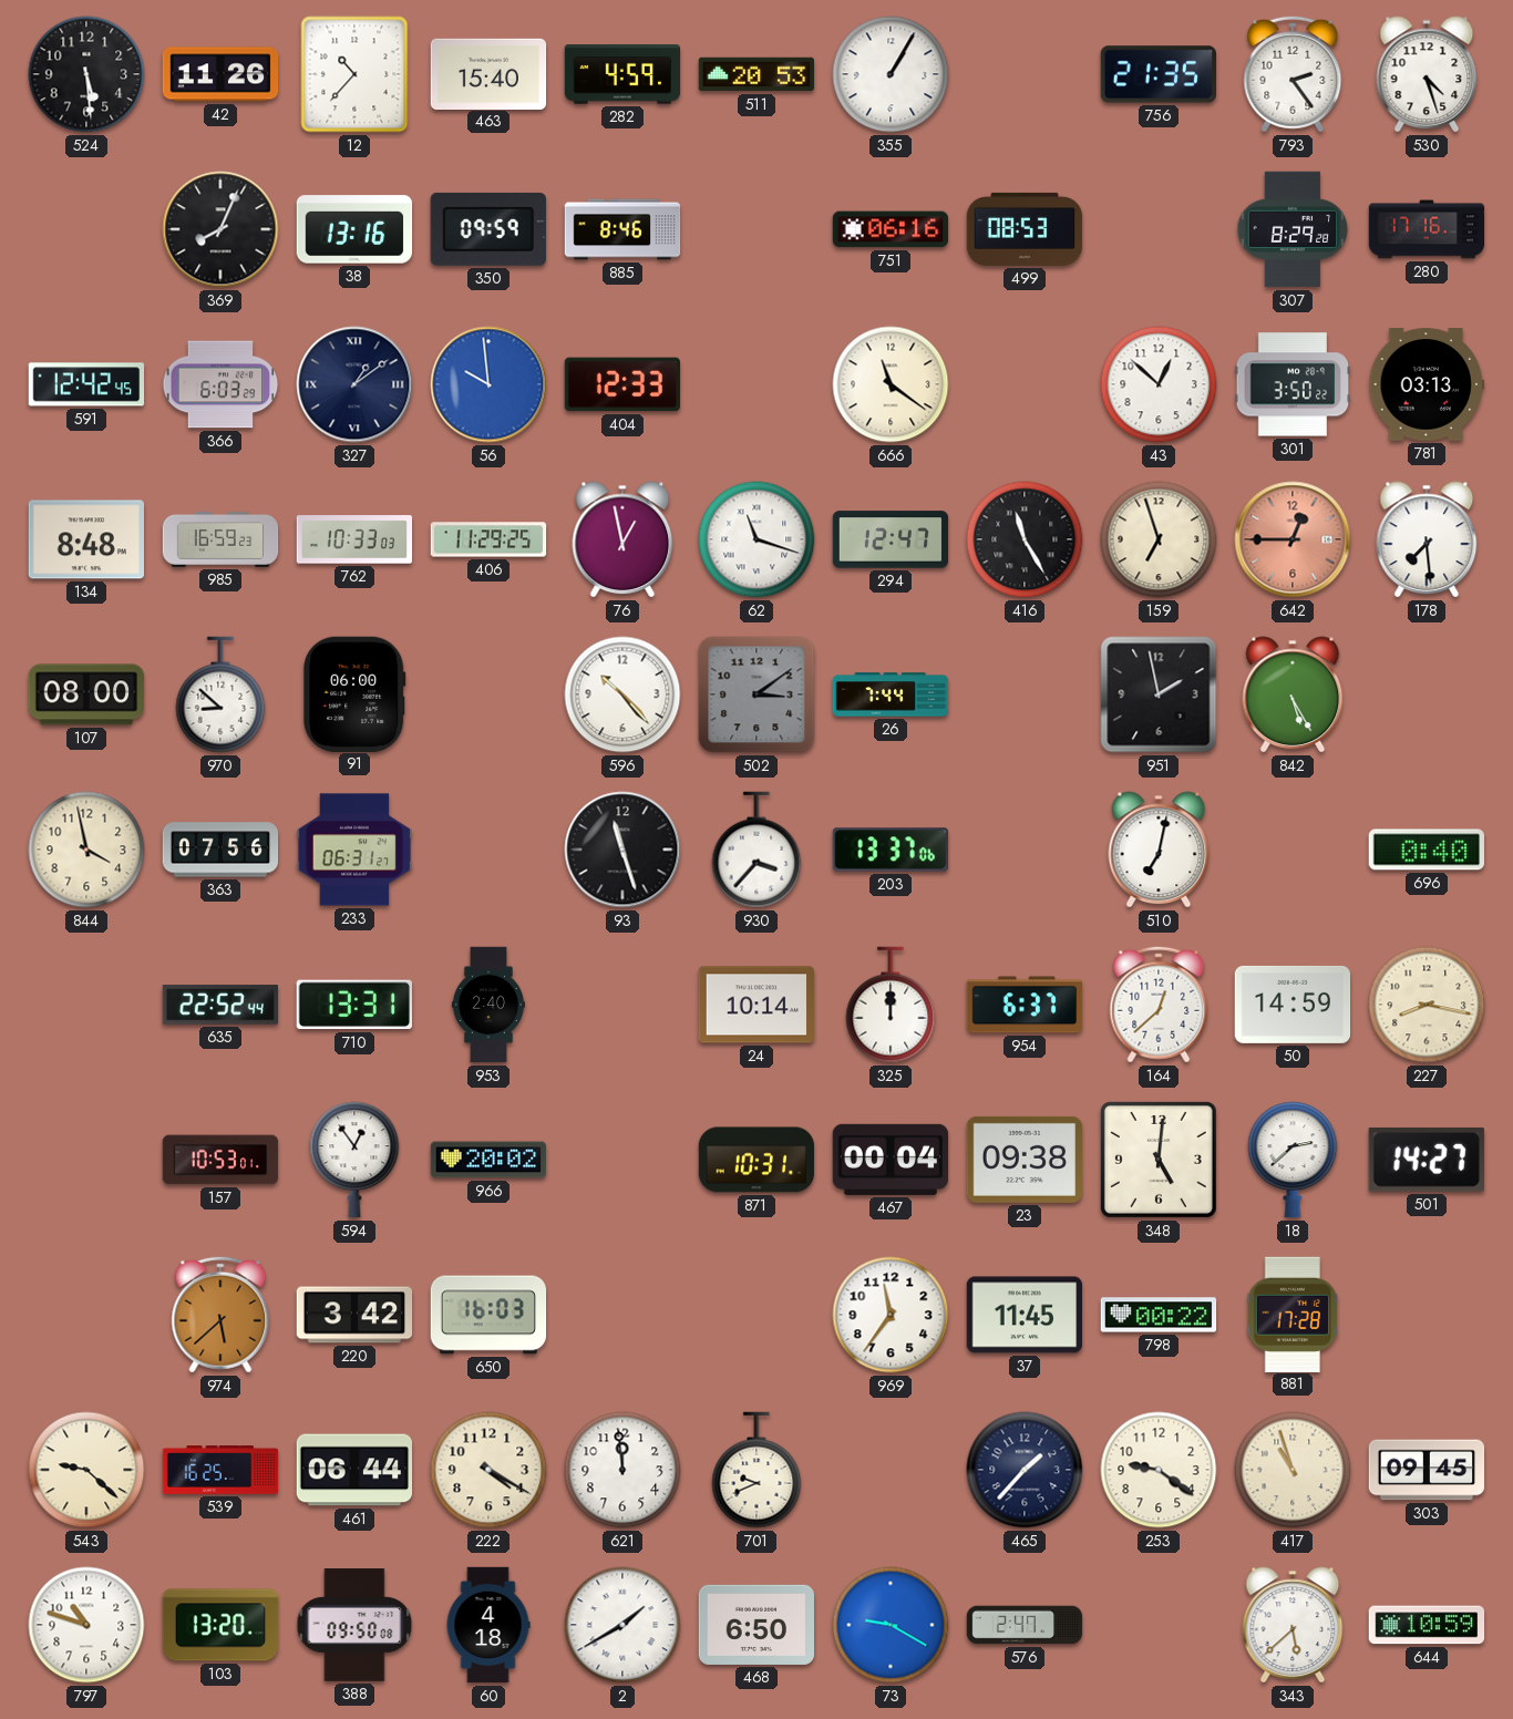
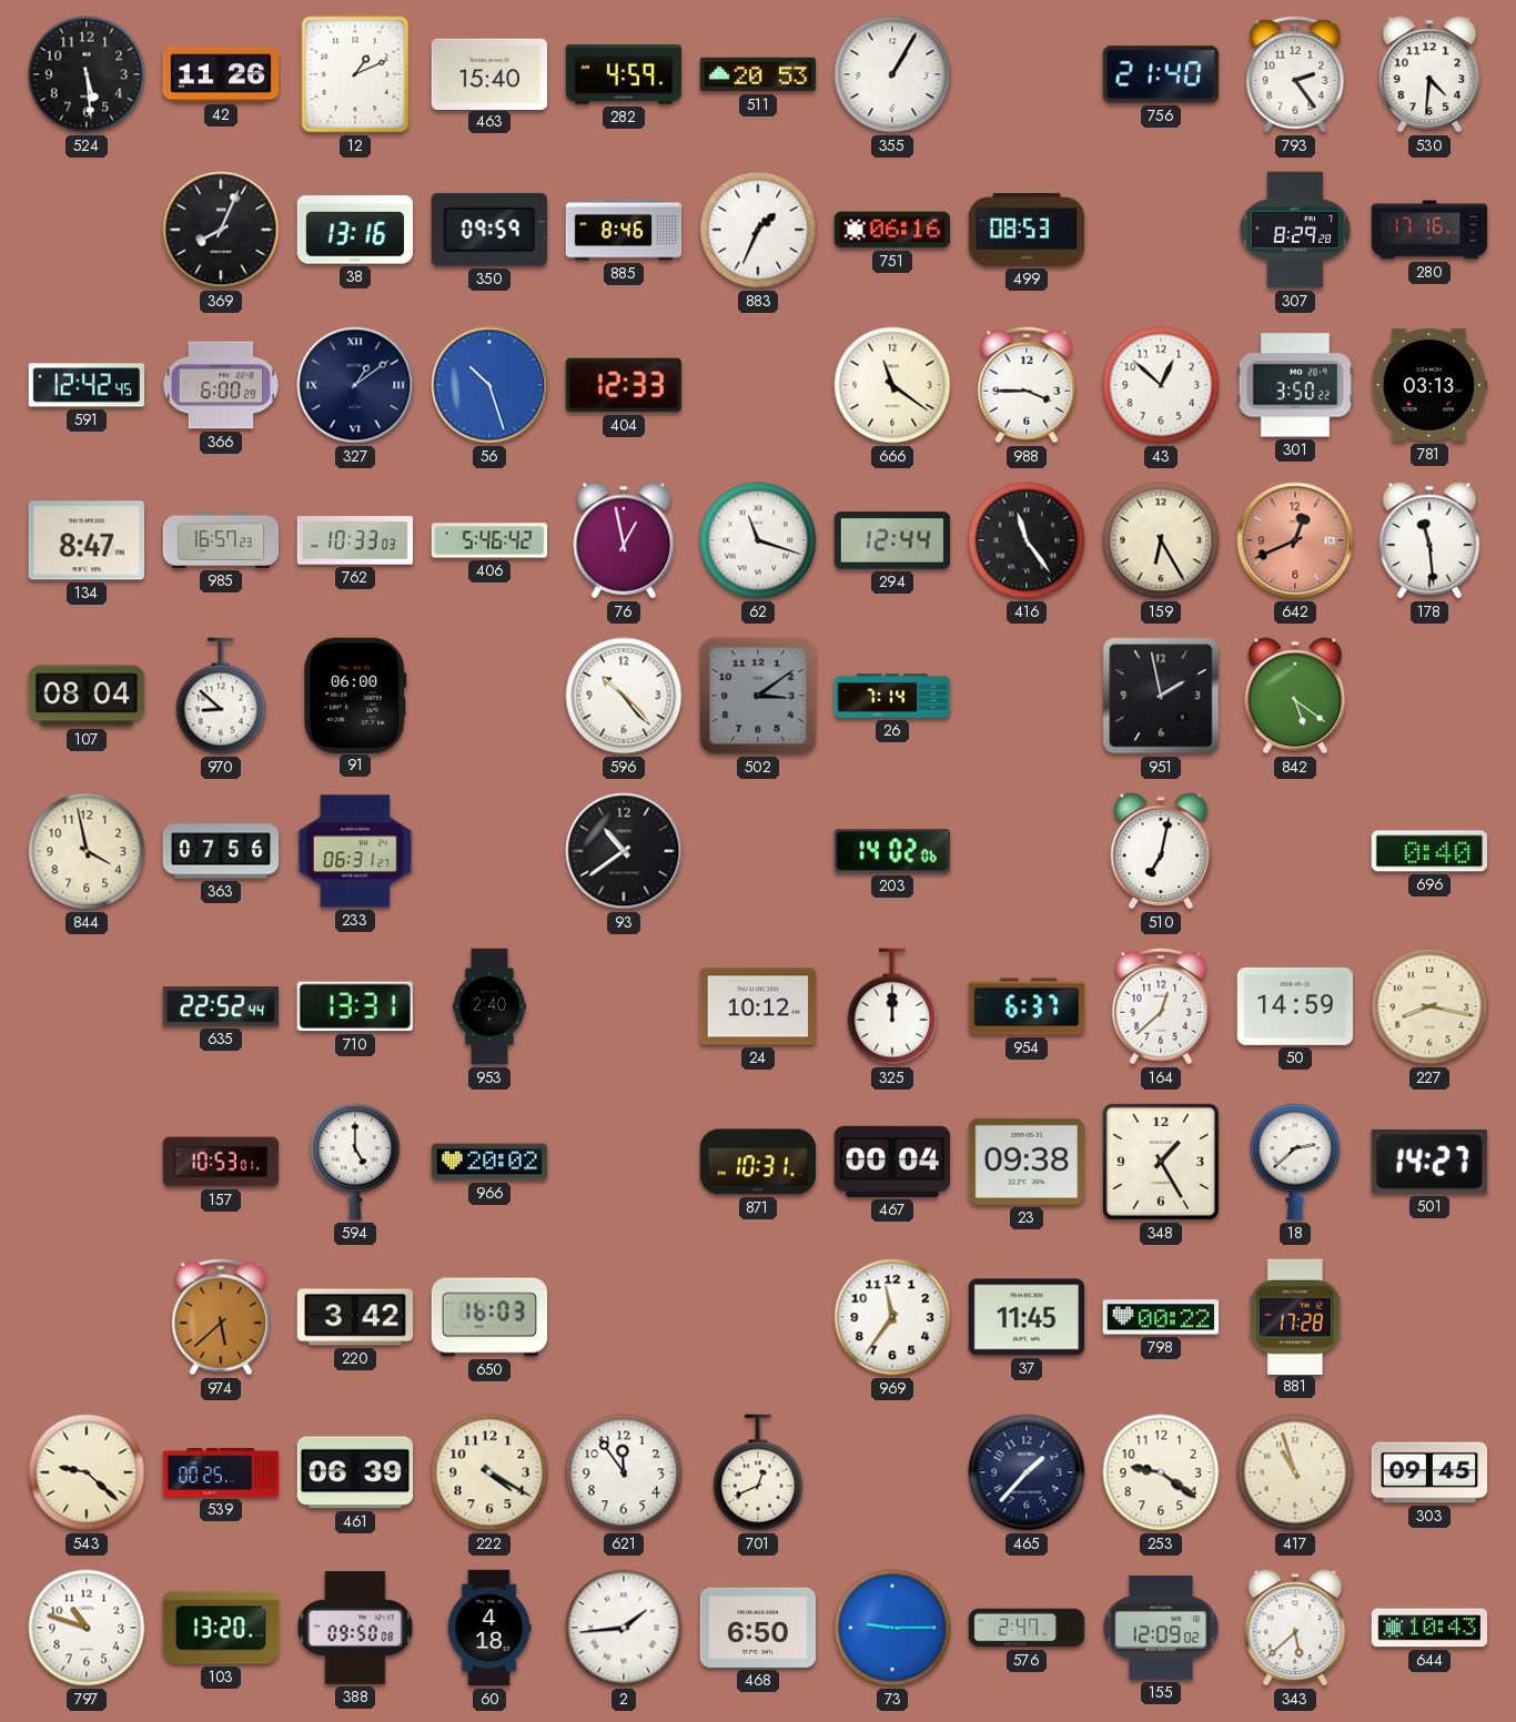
12: 10:37 -> 1:11 (355, 74)
756: 21:35 -> 21:40 (1160, 74)
530: 4:27 -> 4:31 (1429, 74)
883: none -> 1:34 (758, 230)
366: 6:03 -> 6:00 (221, 385)
56: 9:59 -> 10:27 (489, 385)
988: none -> 3:45 (1027, 385)
134: 8:48 -> 8:47 (85, 540)
985: 16:59 -> 16:57 (221, 540)
406: 11:29 -> 5:46 (489, 540)
294: 12:47 -> 12:44 (892, 540)
416: 11:25 -> 11:24 (1027, 540)
159: 6:57 -> 6:25 (1161, 540)
642: 12:45 -> 12:41 (1295, 540)
178: 7:29 -> 11:29 (1429, 540)
107: 08:00 -> 08:04 (87, 696)
26: 7:44 -> 7:14 (892, 696)
842: 5:25 -> 5:21 (1295, 696)
93: 11:27 -> 10:39 (624, 851)
930: 3:37 -> none (757, 850)
203: 13:37 -> 14:02 (892, 851)
24: 10:14 -> 10:12 (758, 1006)
594: 12:54 -> 5:00 (355, 1162)
348: 5:01 -> 1:25 (1161, 1162)
539: 16:25 -> 00:25 (221, 1472)
461: 06:44 -> 06:39 (355, 1472)
621: 11:59 -> 11:54 (624, 1472)
701: 9:41 -> 12:41 (758, 1472)
2: 1:40 -> 1:44 (624, 1628)
73: 9:20 -> 9:15 (892, 1628)
155: none -> 12:09 (1161, 1629)
644: 10:59 -> 10:43 (1429, 1628)
